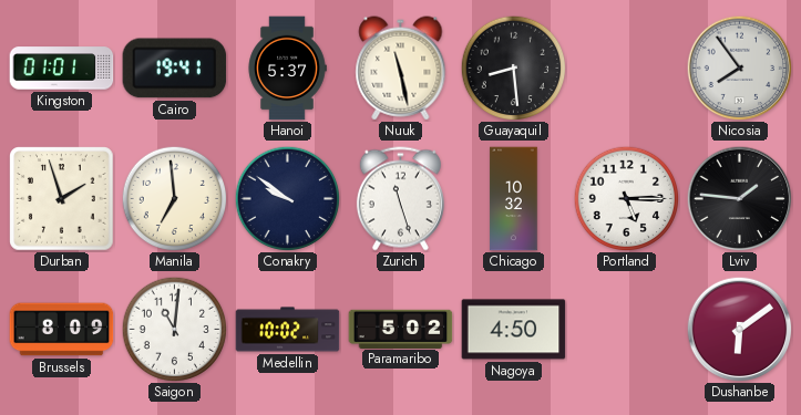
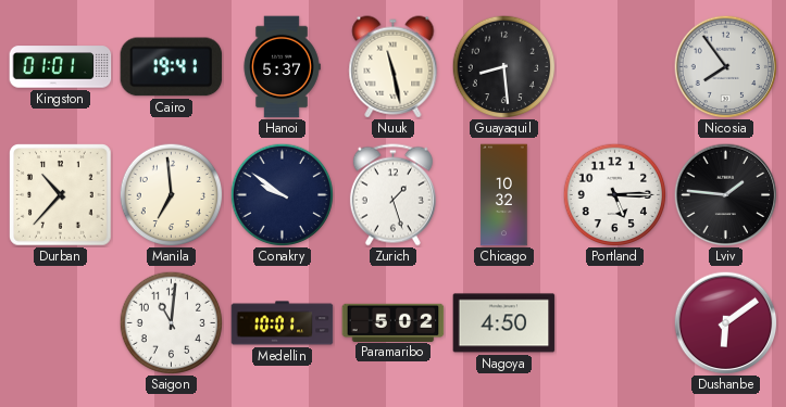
Durban: 1:57 -> 10:37 (61, 195)
Zurich: 11:27 -> 1:27 (392, 195)
Brussels: 8:09 -> none (62, 330)
Medellin: 10:02 -> 10:01 (283, 323)
